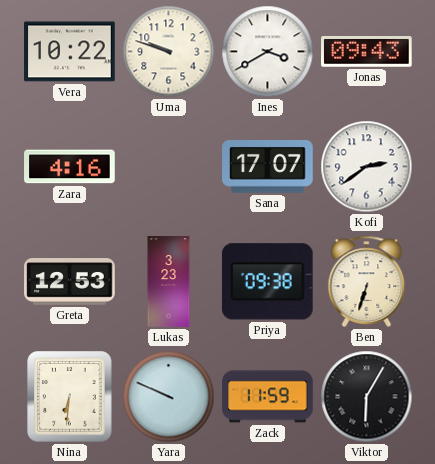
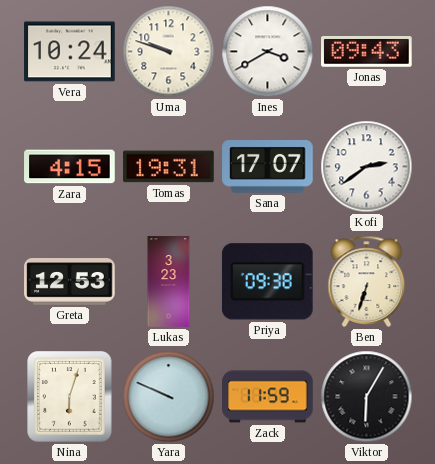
Vera: 10:22 -> 10:24 (70, 52)
Zara: 4:16 -> 4:15 (70, 167)
Tomas: none -> 19:31 (169, 167)
Nina: 6:31 -> 6:03 (70, 397)
